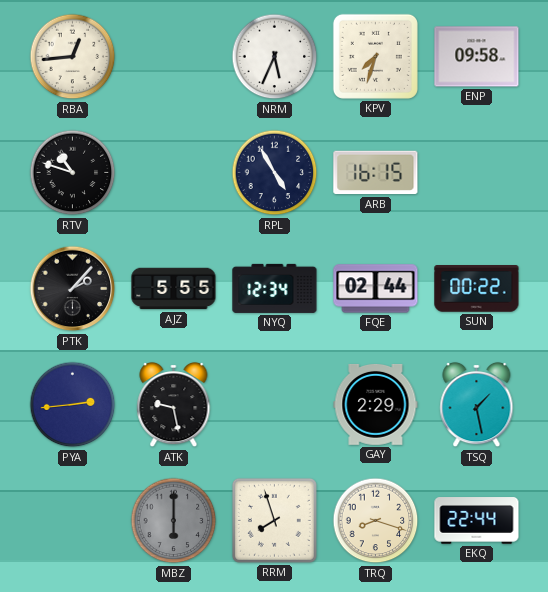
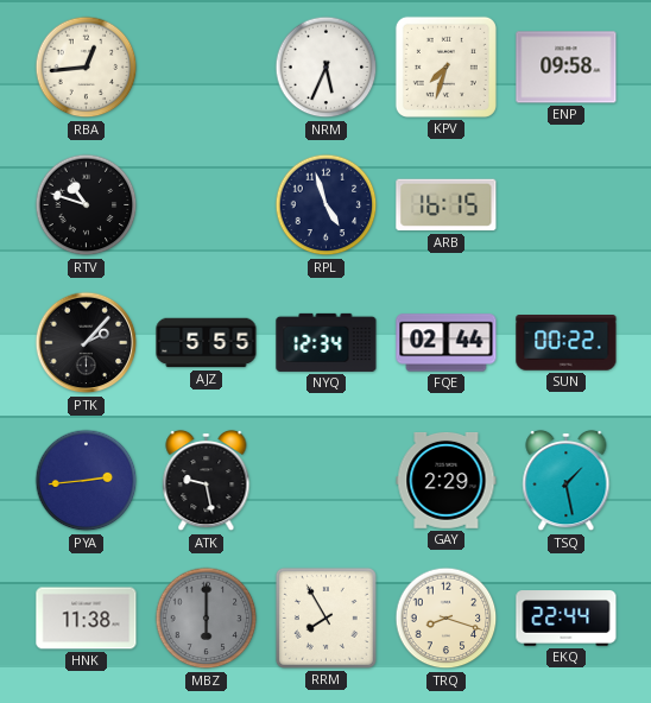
RPL: 4:55 -> 4:57 (327, 205)
HNK: none -> 11:38 (87, 619)
RRM: 7:57 -> 7:55 (325, 617)
